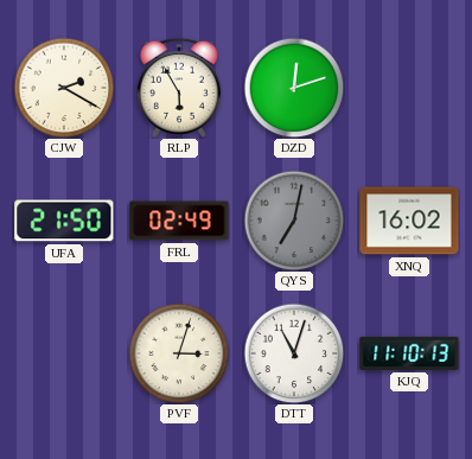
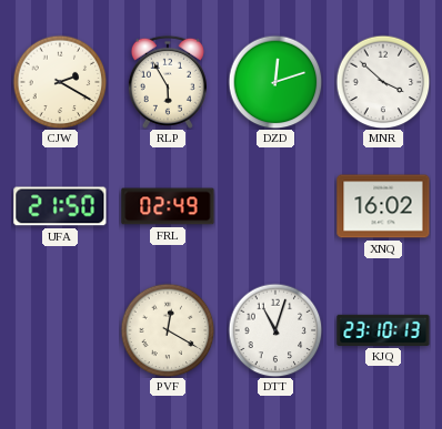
MNR: none -> 3:52 (383, 82)
QYS: 7:02 -> none (294, 221)
PVF: 3:03 -> 12:20 (168, 330)
KJQ: 11:10 -> 23:10 (383, 330)
